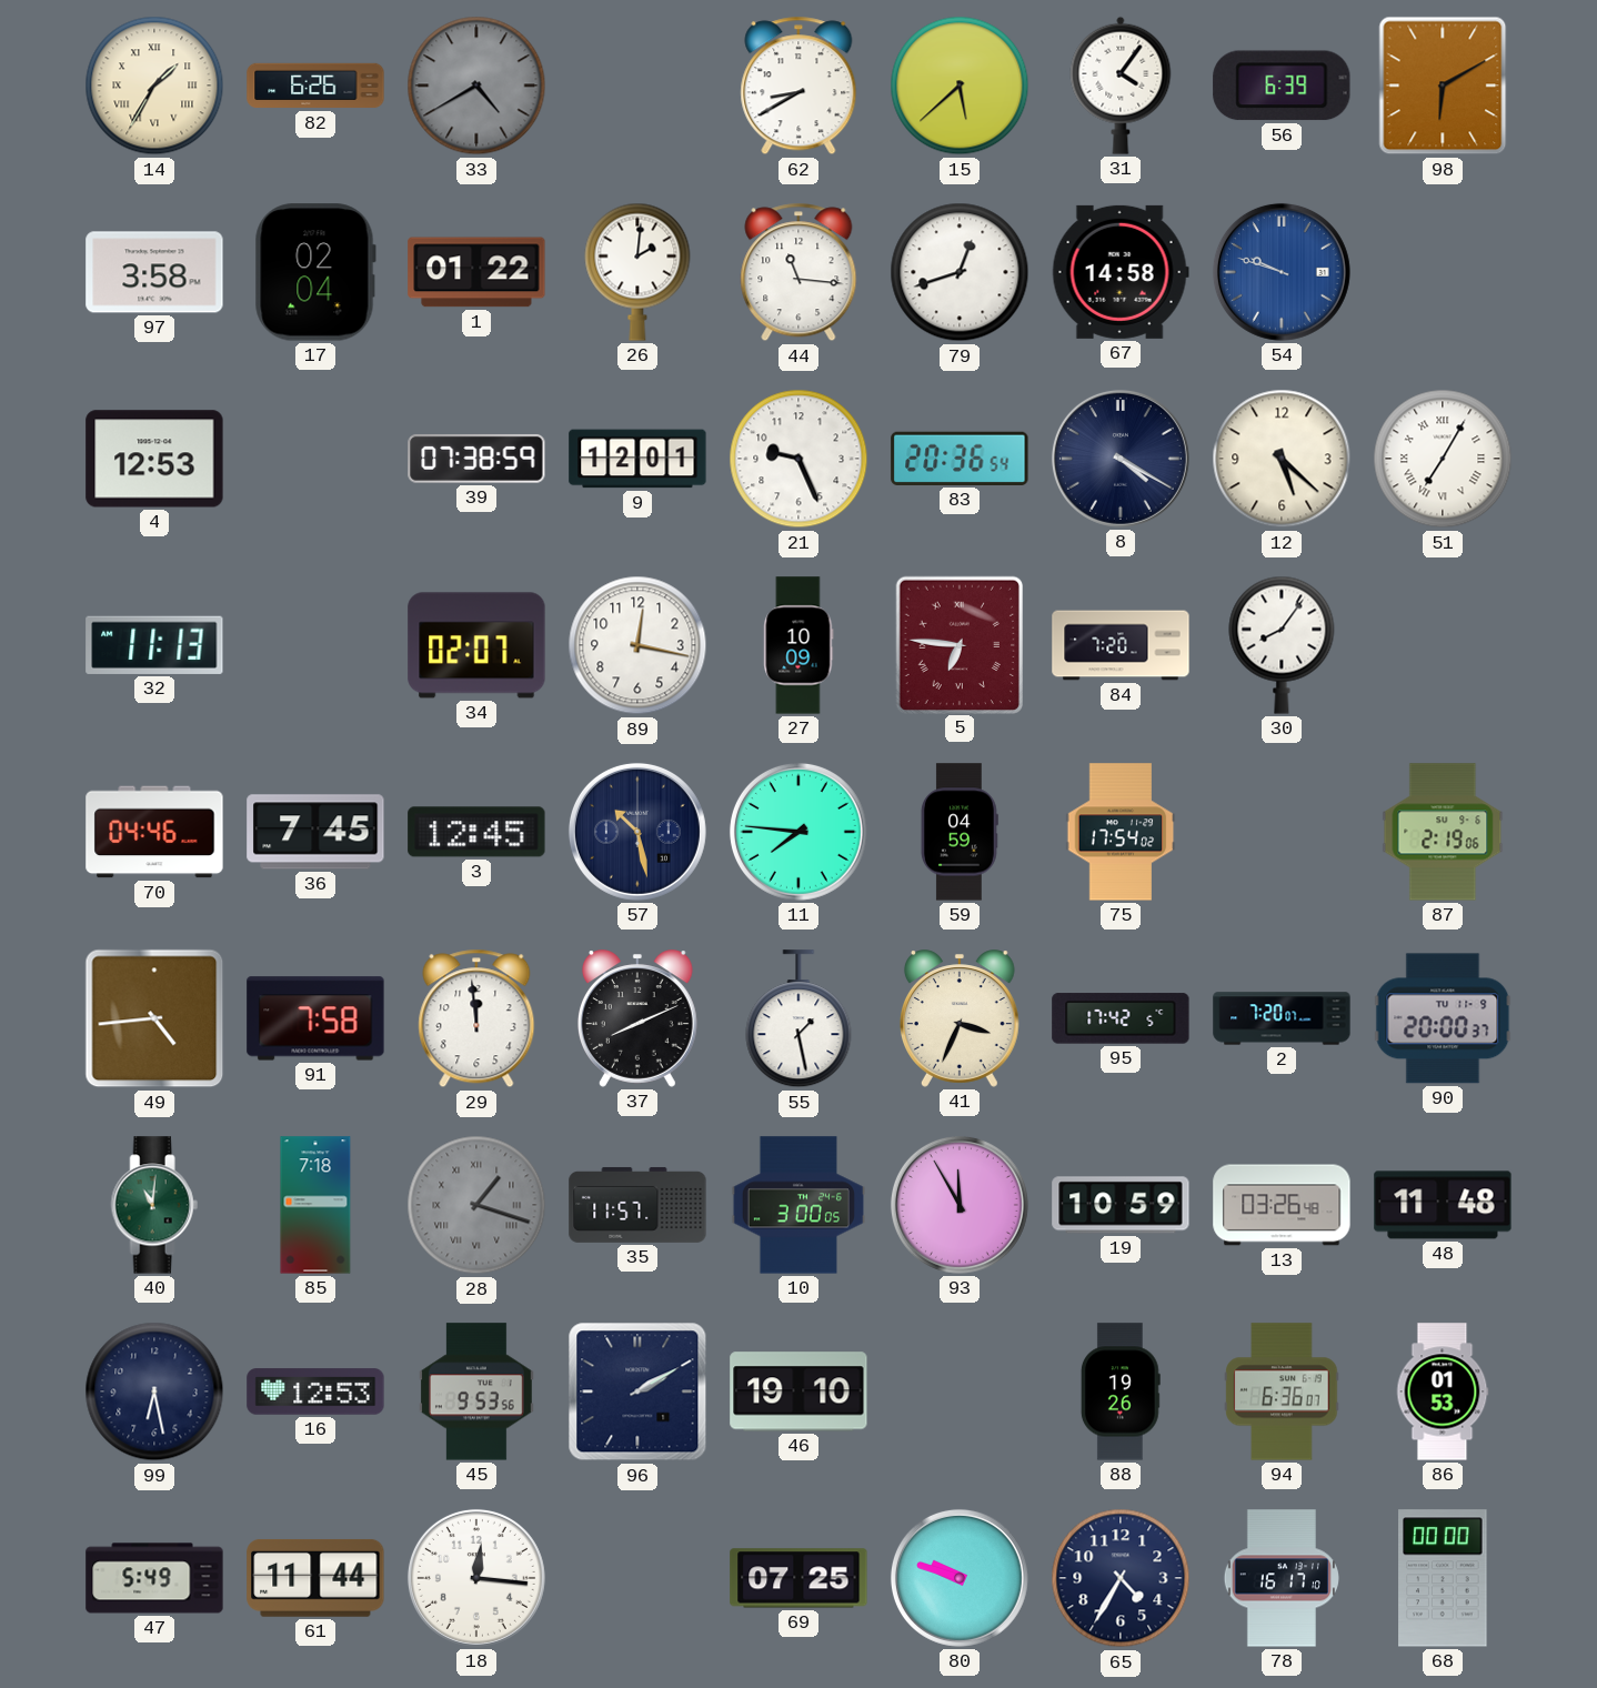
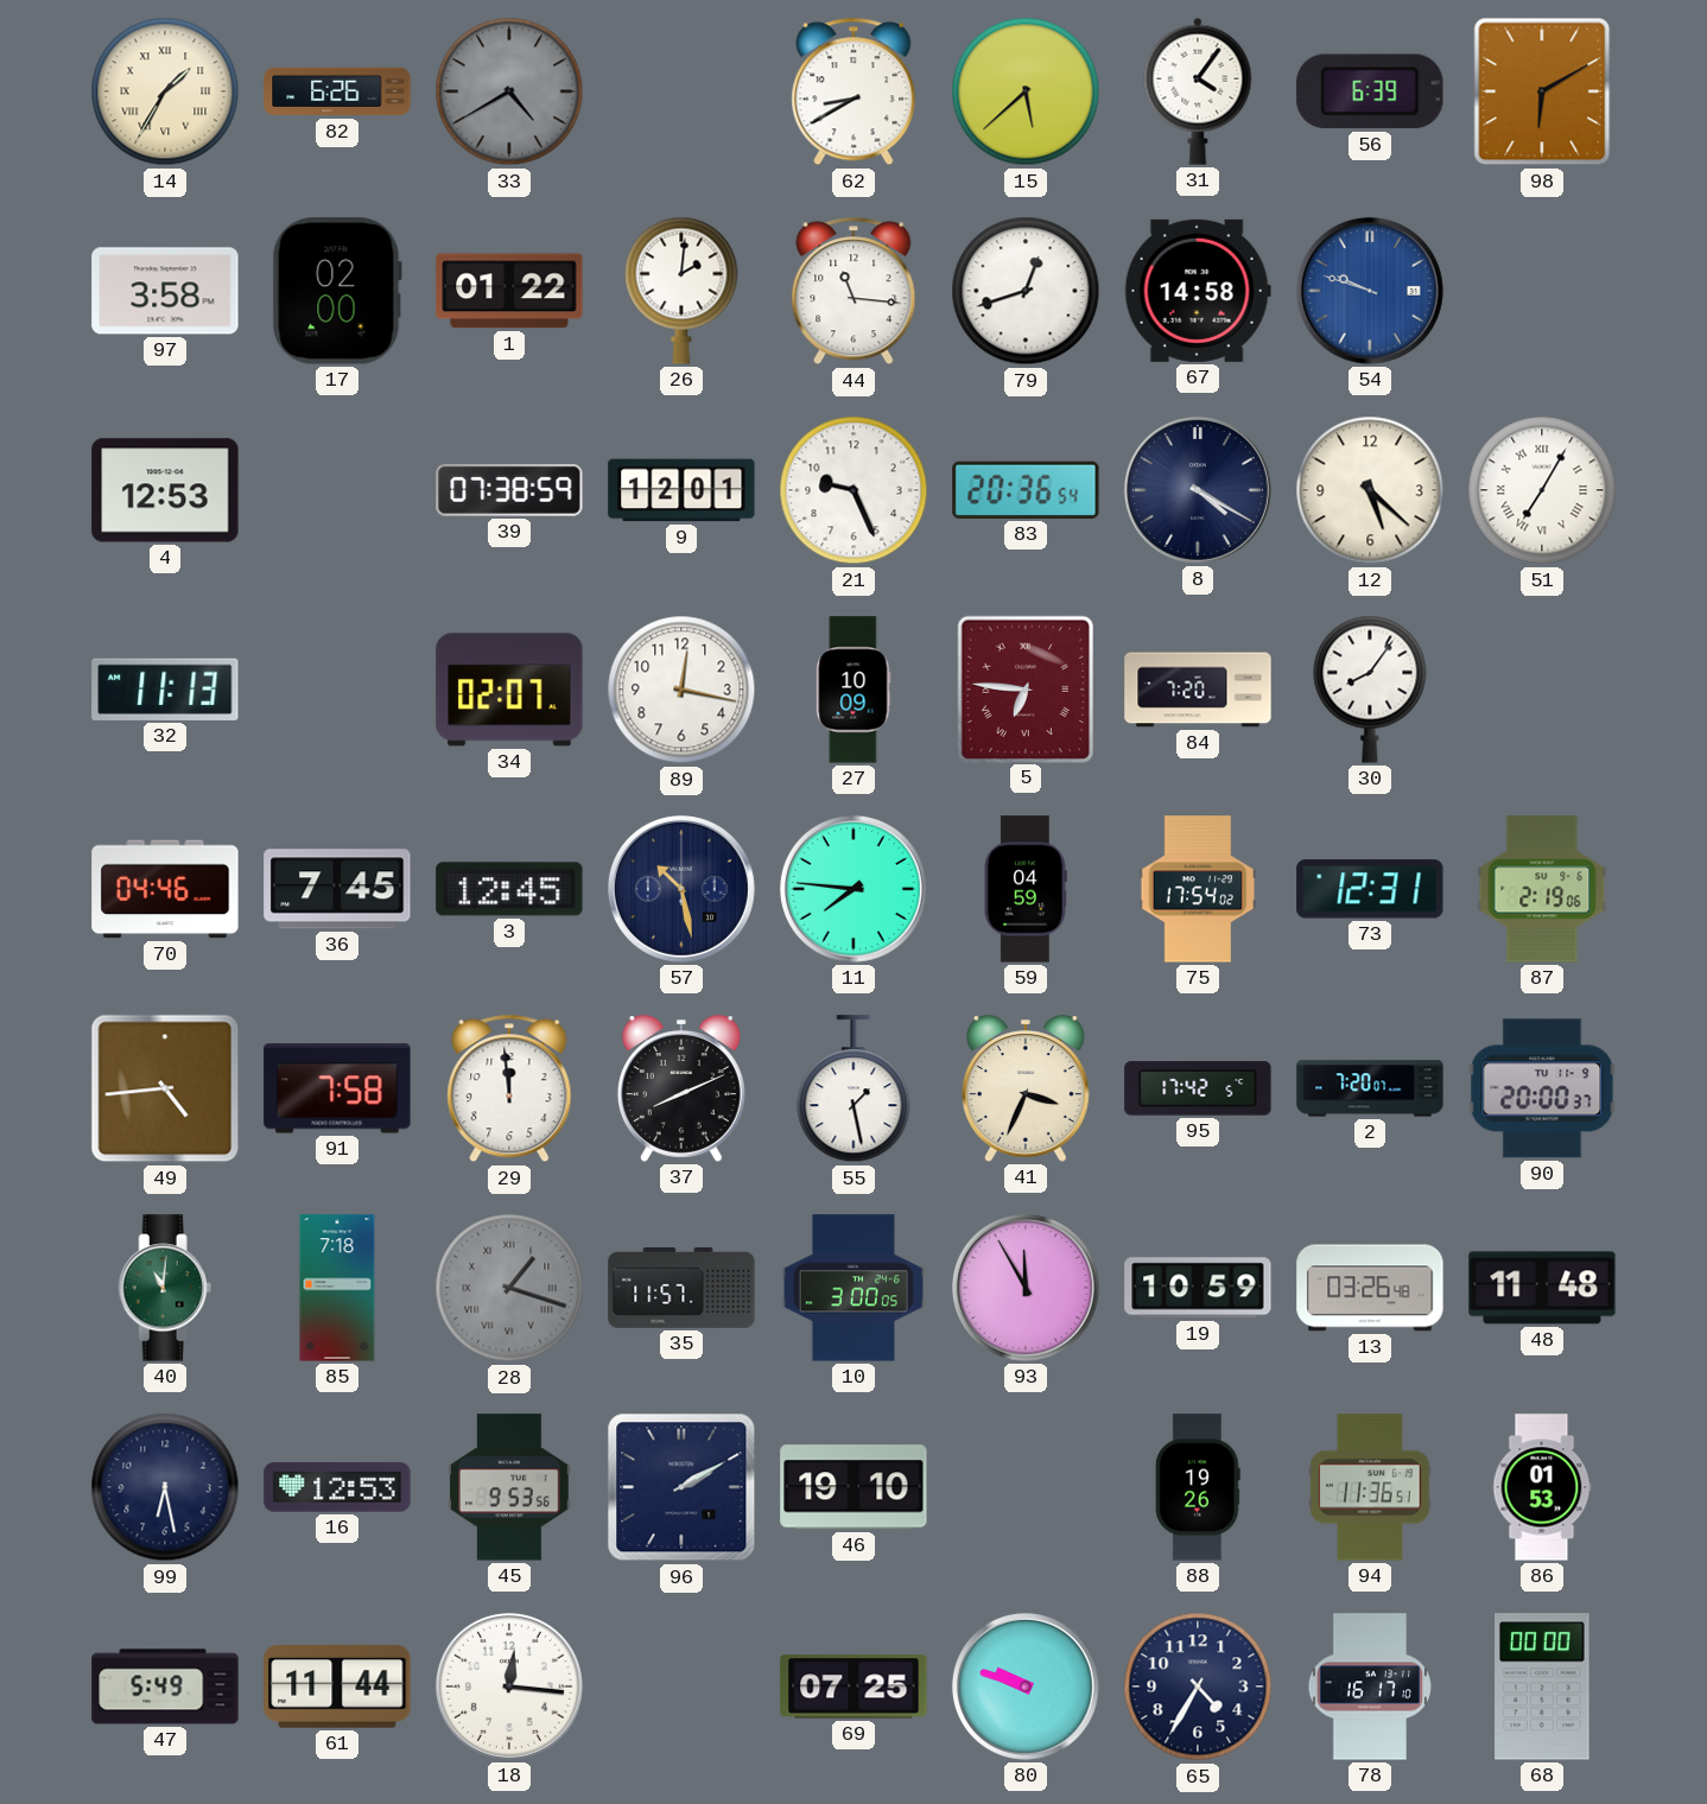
17: 02:04 -> 02:00 (337, 291)
73: none -> 12:31 (1370, 889)
94: 6:36 -> 11:36 (1370, 1487)
